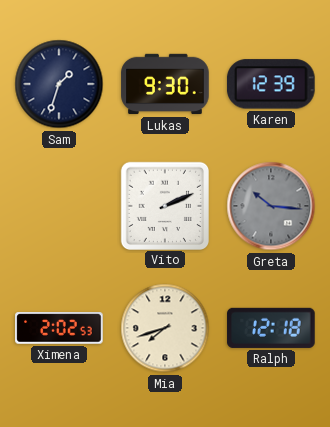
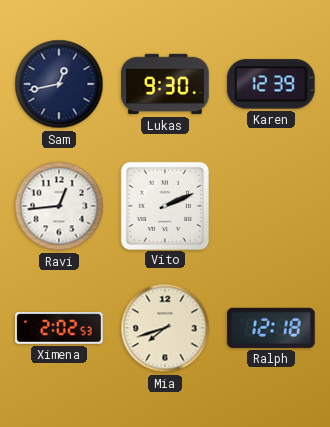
Sam: 1:33 -> 12:43 (59, 84)
Ravi: none -> 12:44 (59, 206)
Greta: 10:16 -> none (271, 206)
